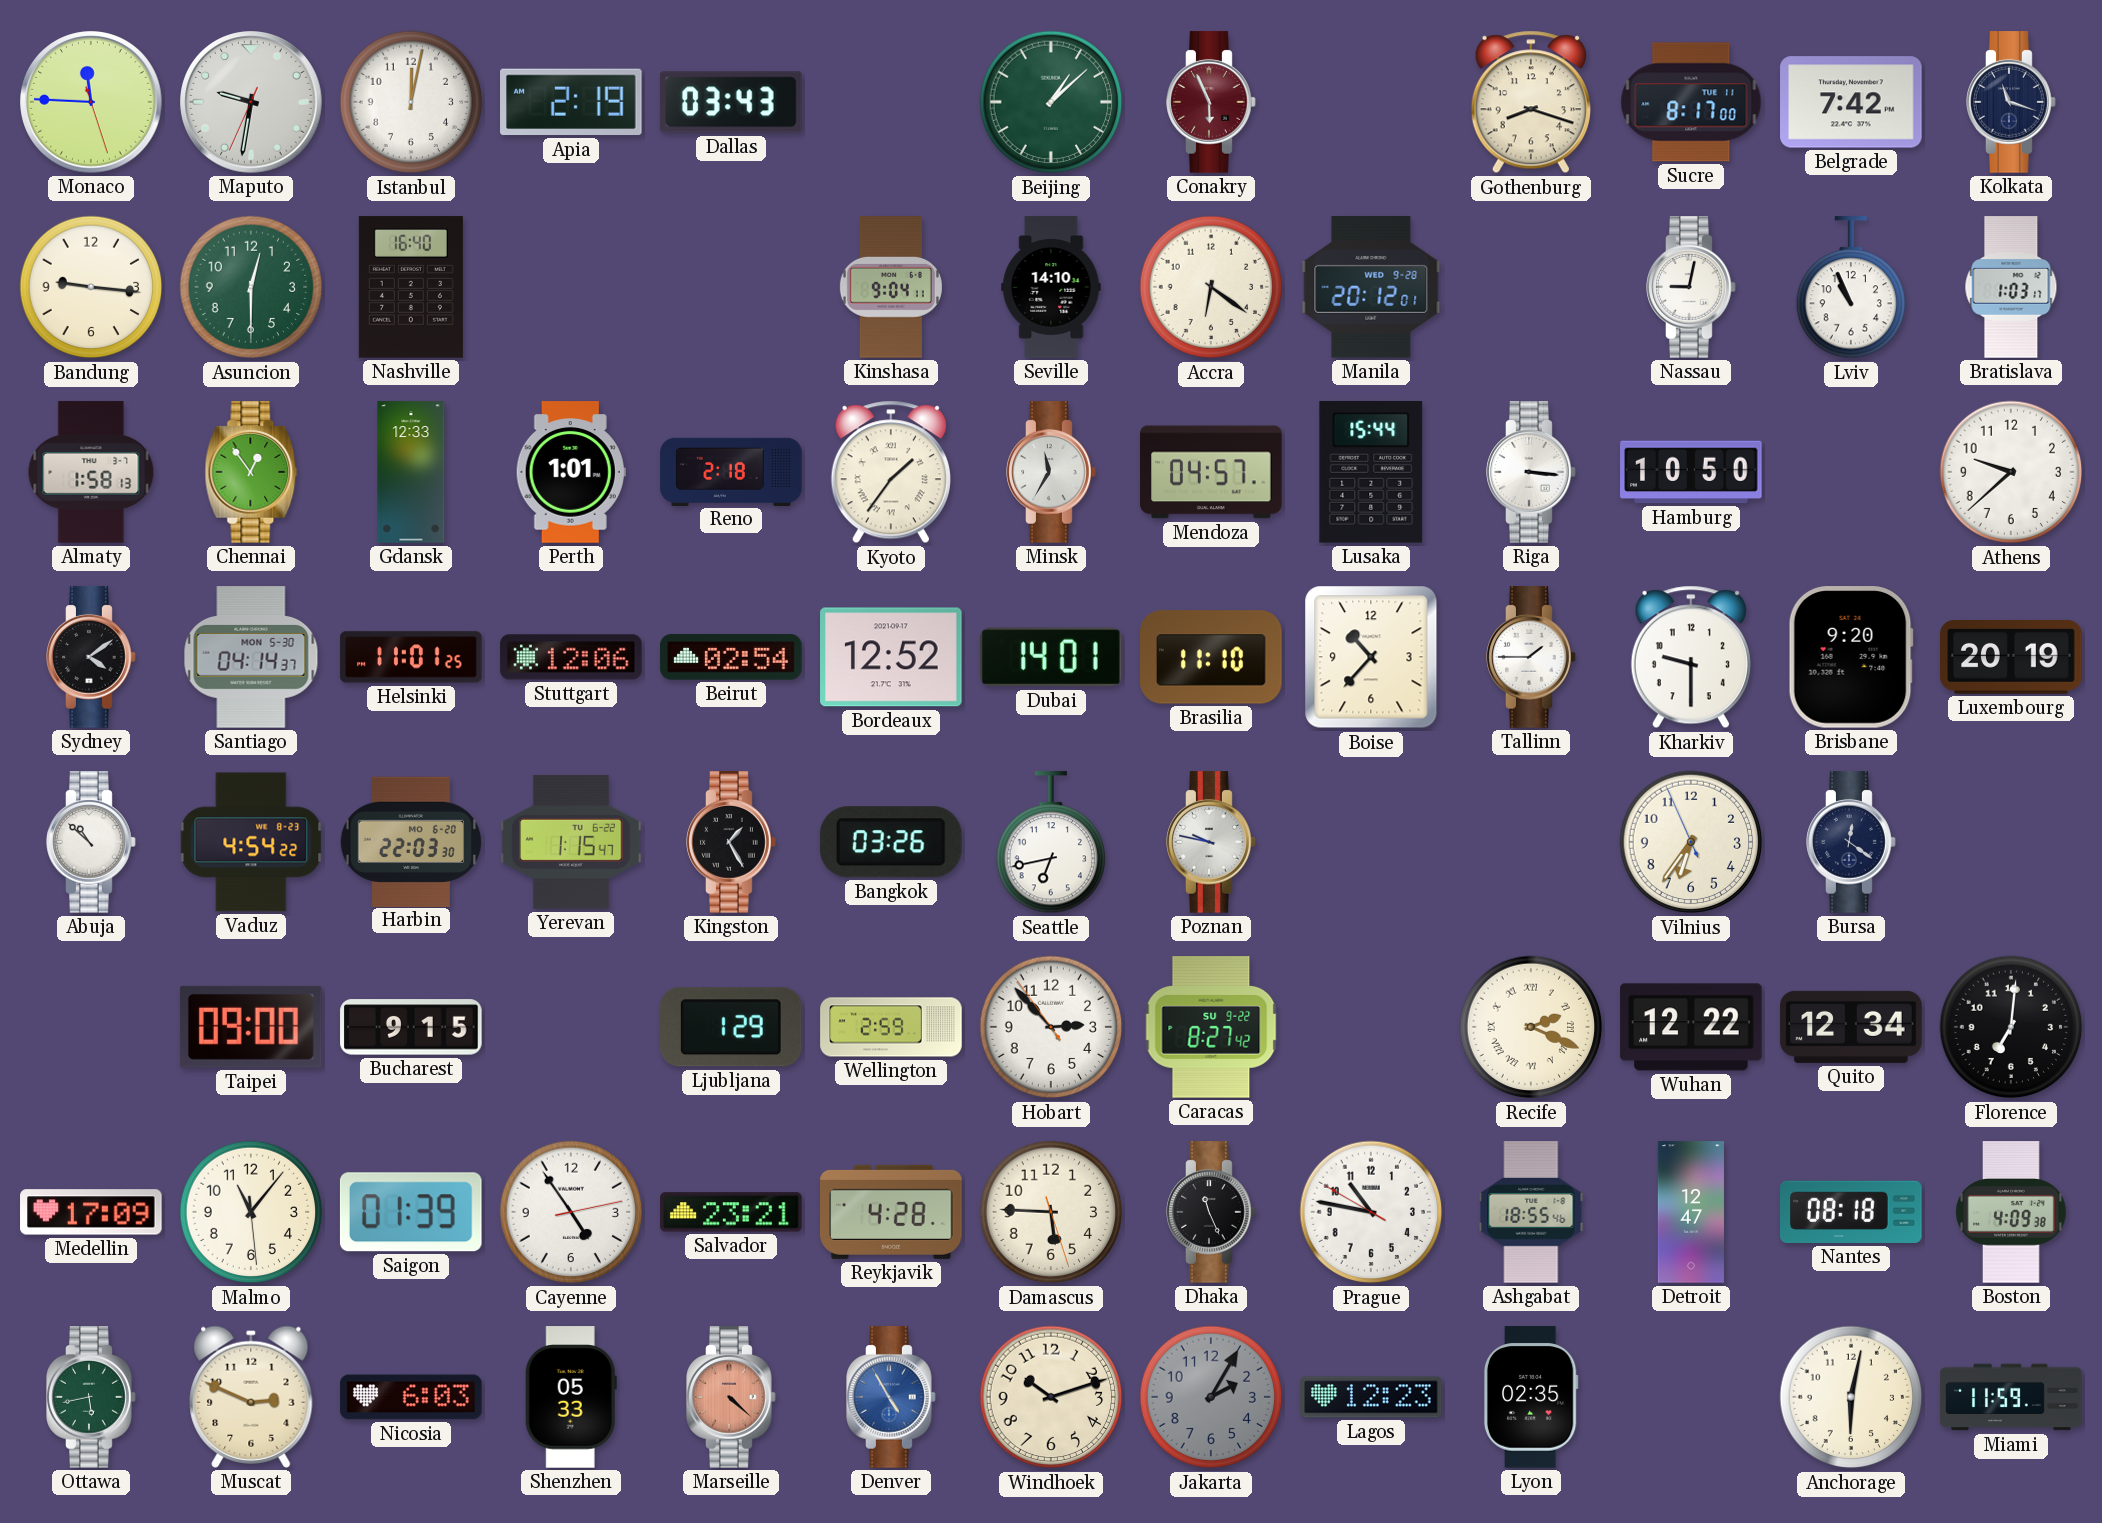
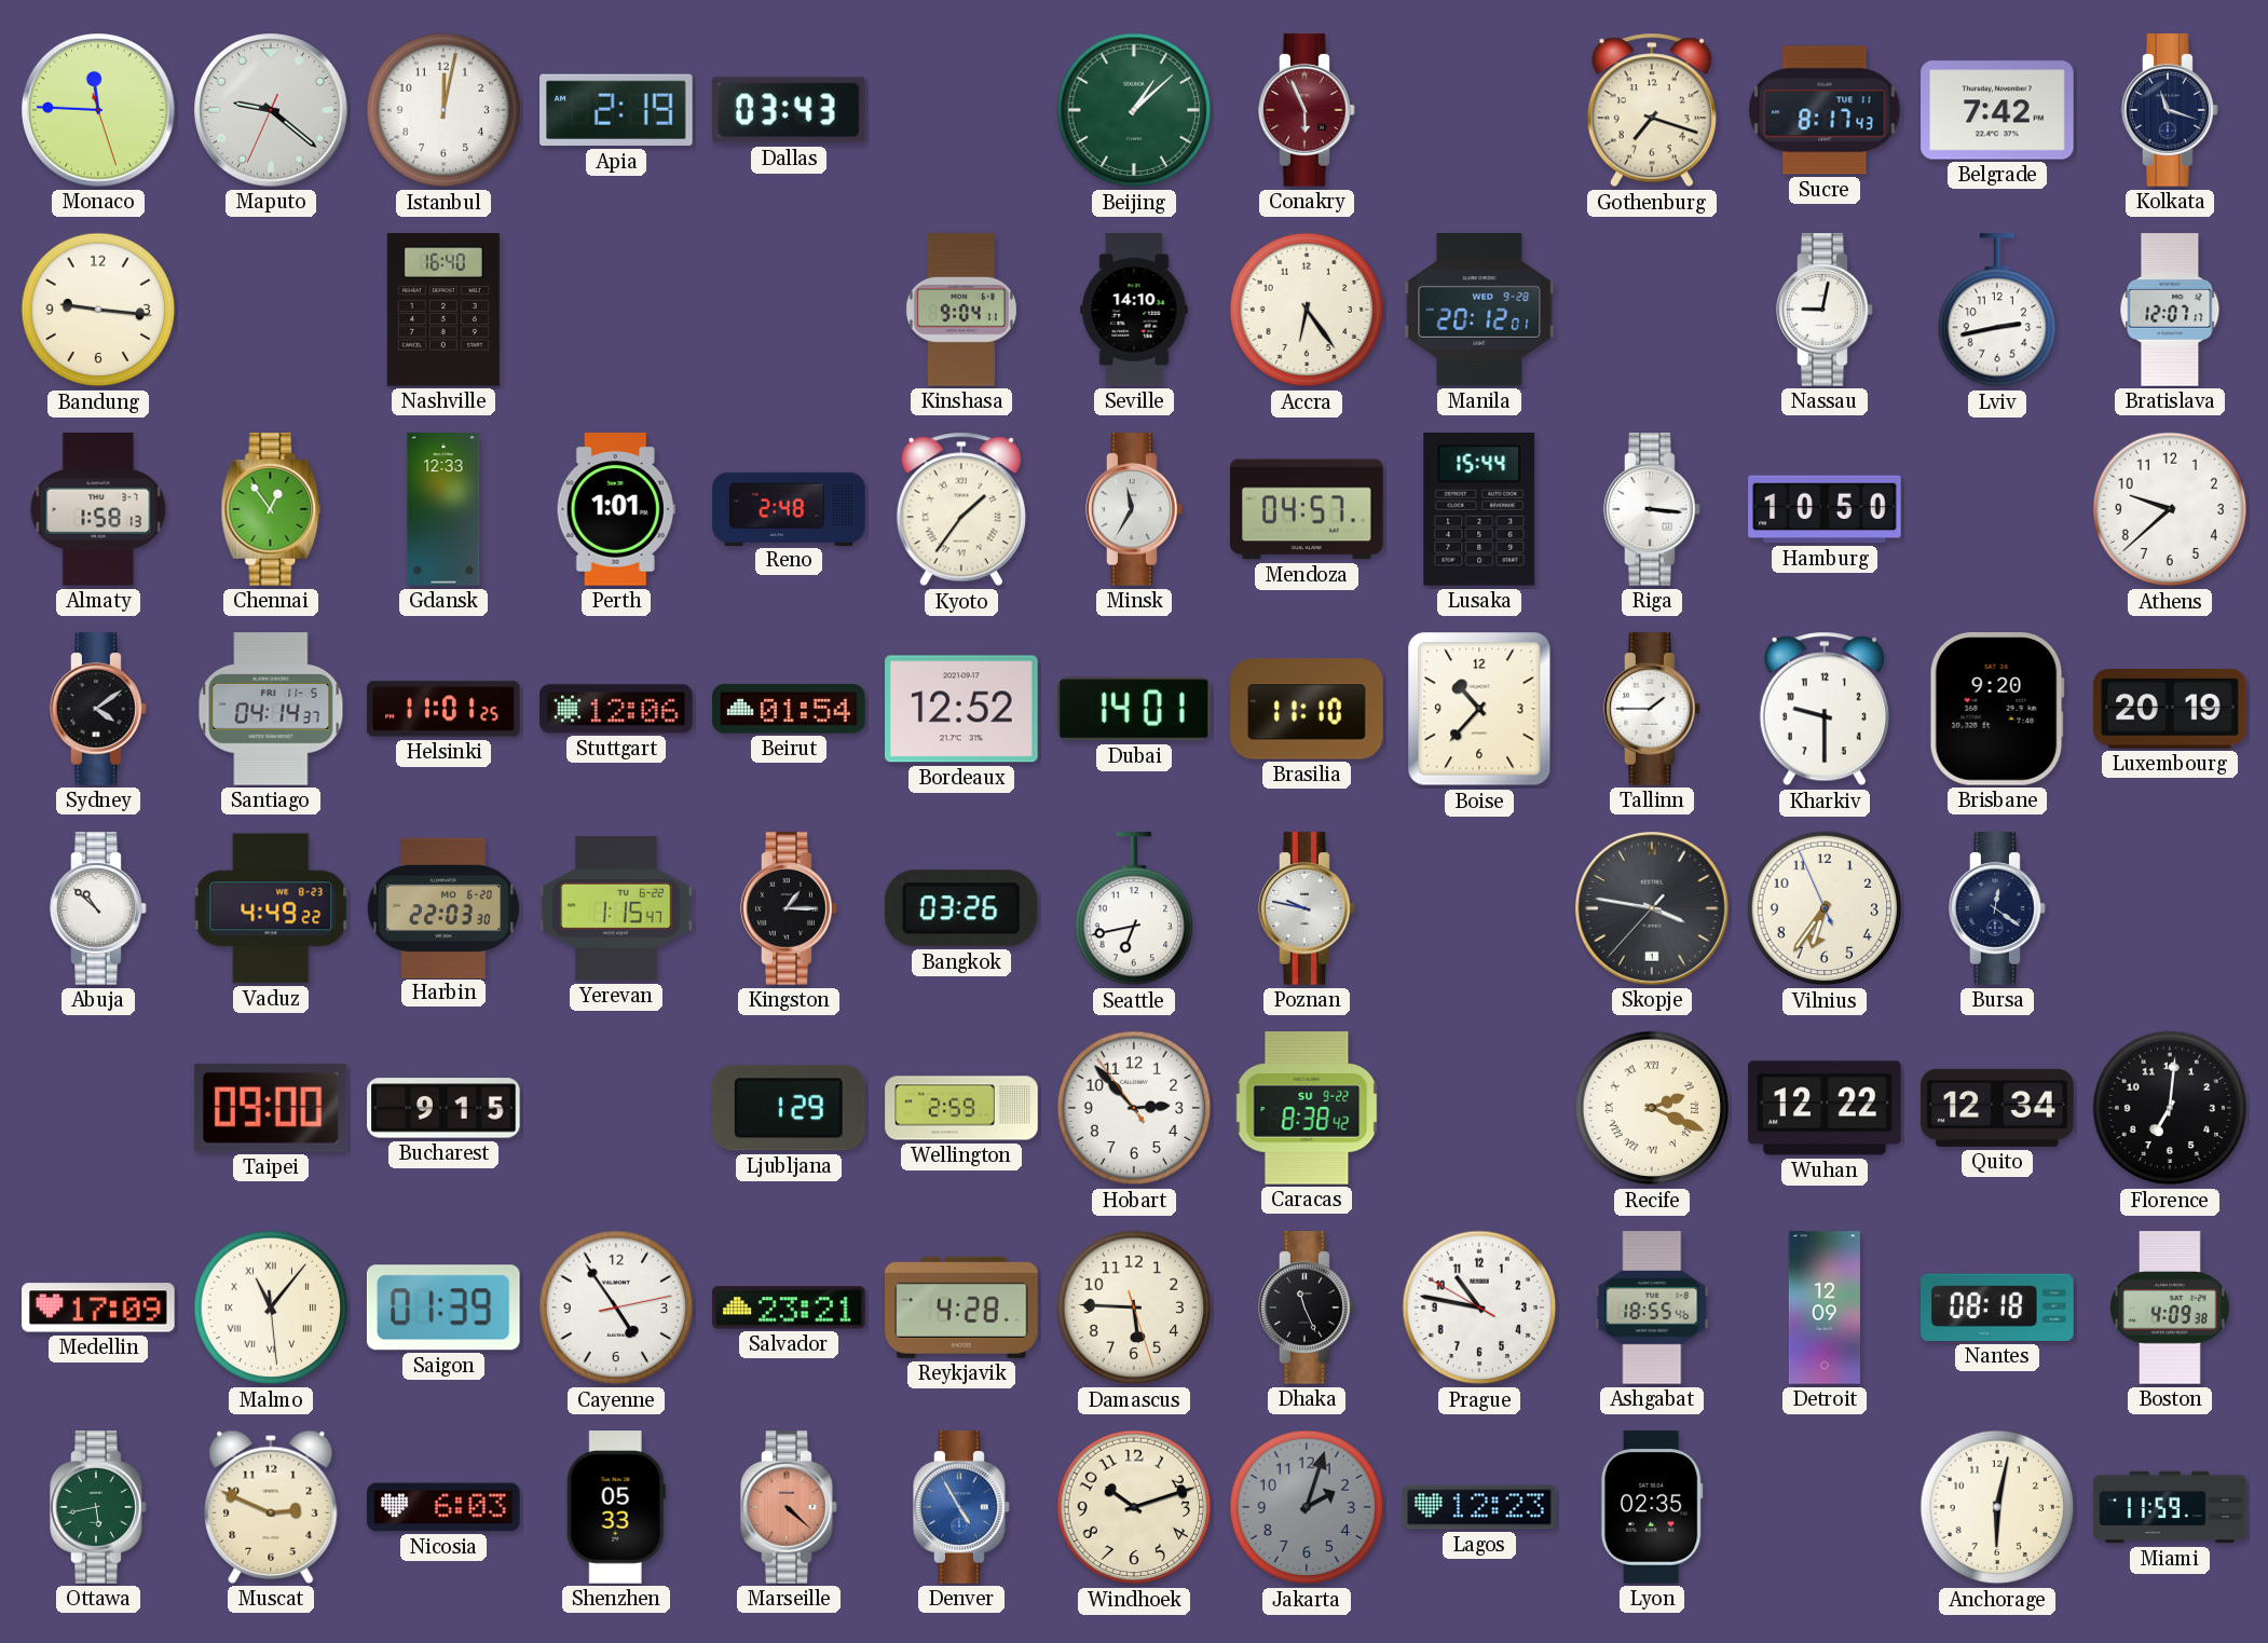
Maputo: 9:31 -> 9:21 (271, 110)
Gothenburg: 8:18 -> 7:18 (1652, 110)
Sucre: 8:17:00 -> 8:17:43 (1825, 110)
Asuncion: 12:30 -> none (251, 287)
Accra: 6:21 -> 6:24 (1307, 310)
Lviv: 10:56 -> 2:43 (1996, 311)
Bratislava: 1:03 -> 12:07 (2170, 310)
Reno: 2:18 -> 2:48 (789, 508)
Santiago date: MON 5-30 -> FRI 11-5 (271, 709)
Beirut: 02:54 -> 01:54 (789, 709)
Vaduz: 4:54 -> 4:49 (271, 908)
Kingston: 1:25 -> 1:15 (789, 908)
Skopje: none -> 3:46 (1652, 908)
Caracas: 8:27 -> 8:38 (1307, 1108)
Malmo numerals: Arabic -> Roman (271, 1307)
Detroit: 12:47 -> 12:09 (1825, 1307)
Jakarta: 2:05 -> 2:03 (1307, 1507)
